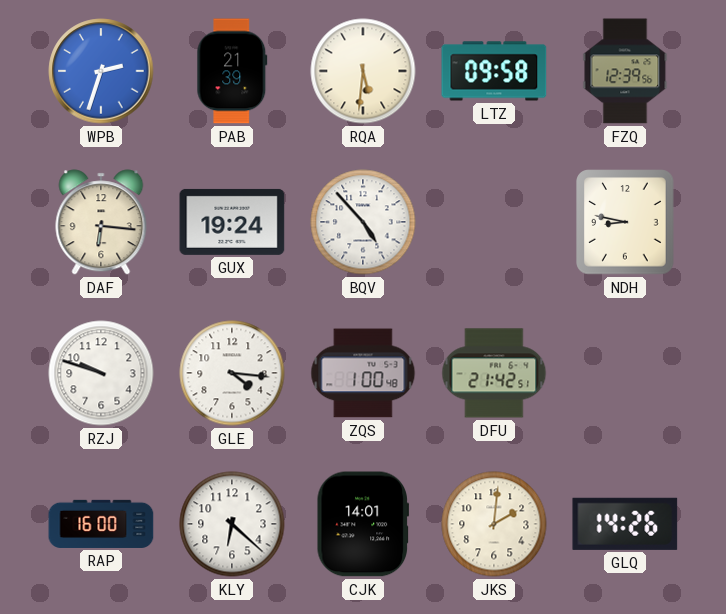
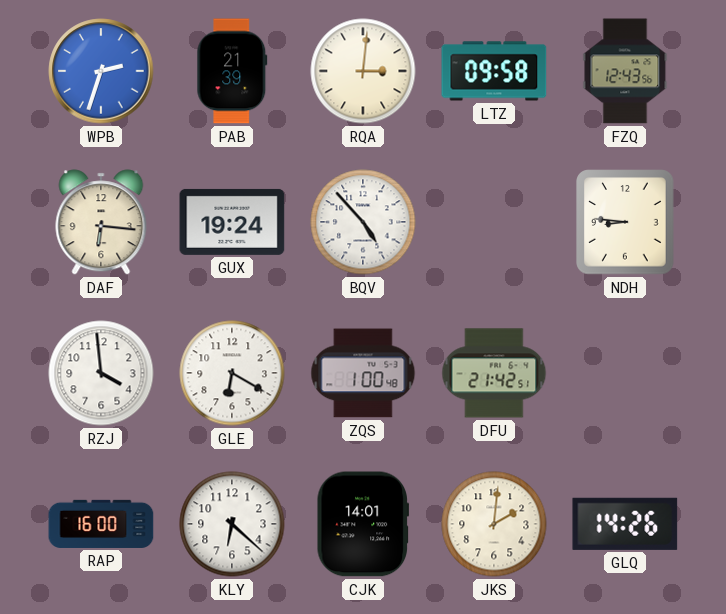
RQA: 5:31 -> 3:01 (363, 71)
FZQ: 12:39 -> 12:43 (625, 71)
NDH: 8:47 -> 8:46 (625, 222)
RZJ: 9:48 -> 3:59 (101, 373)
GLE: 4:16 -> 6:20 (232, 373)
